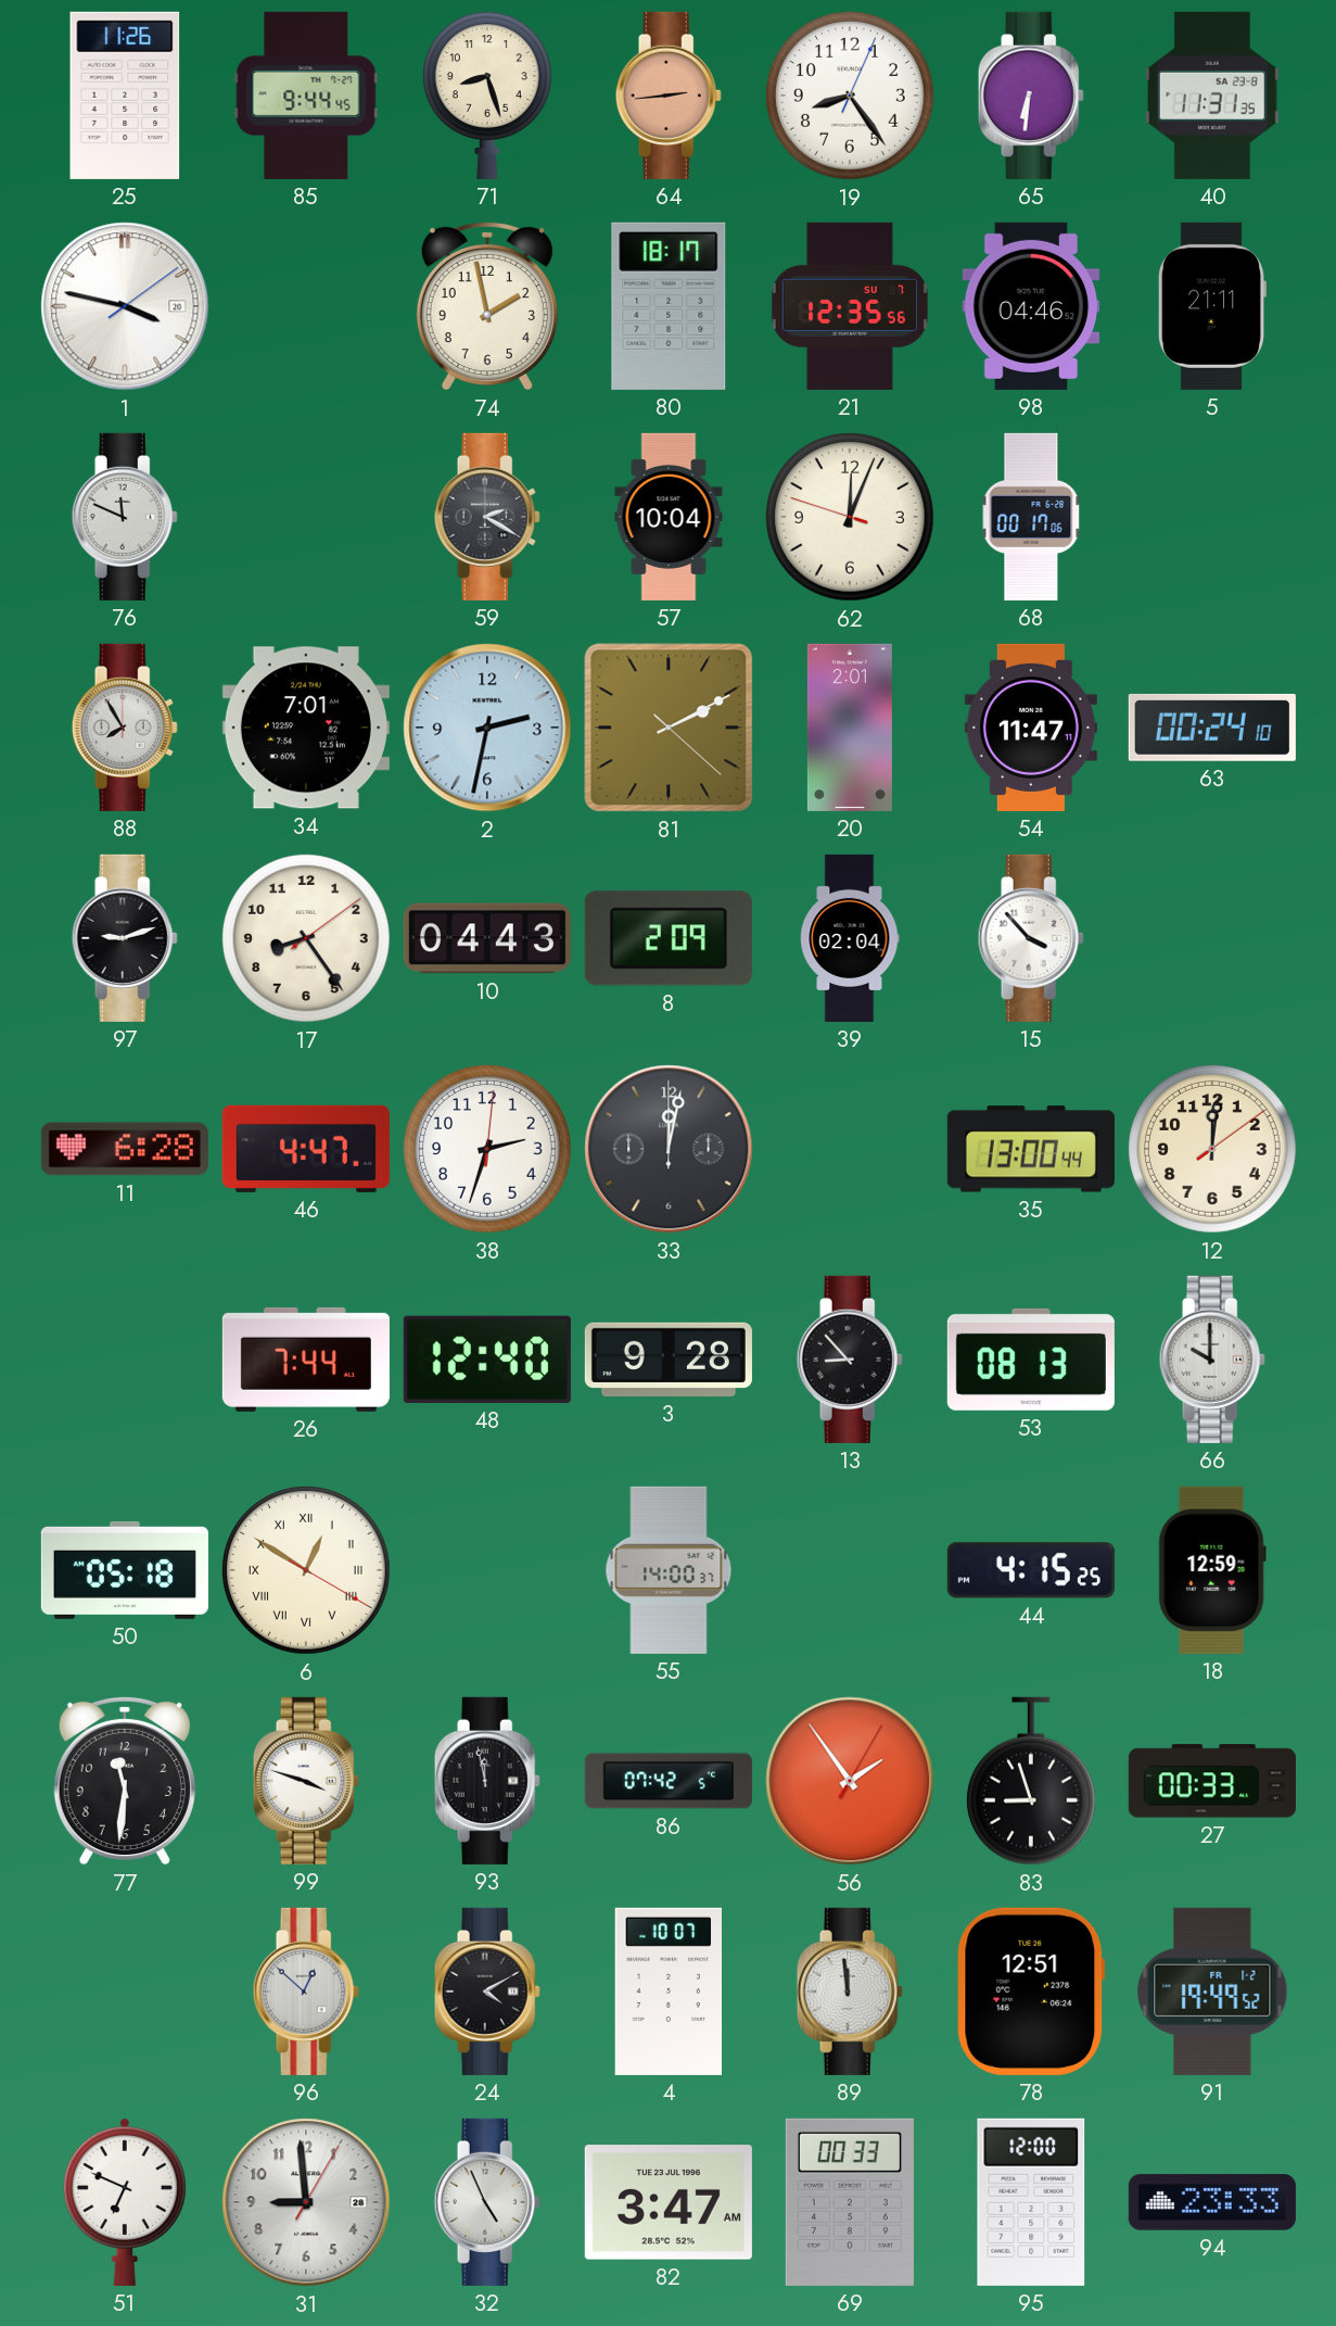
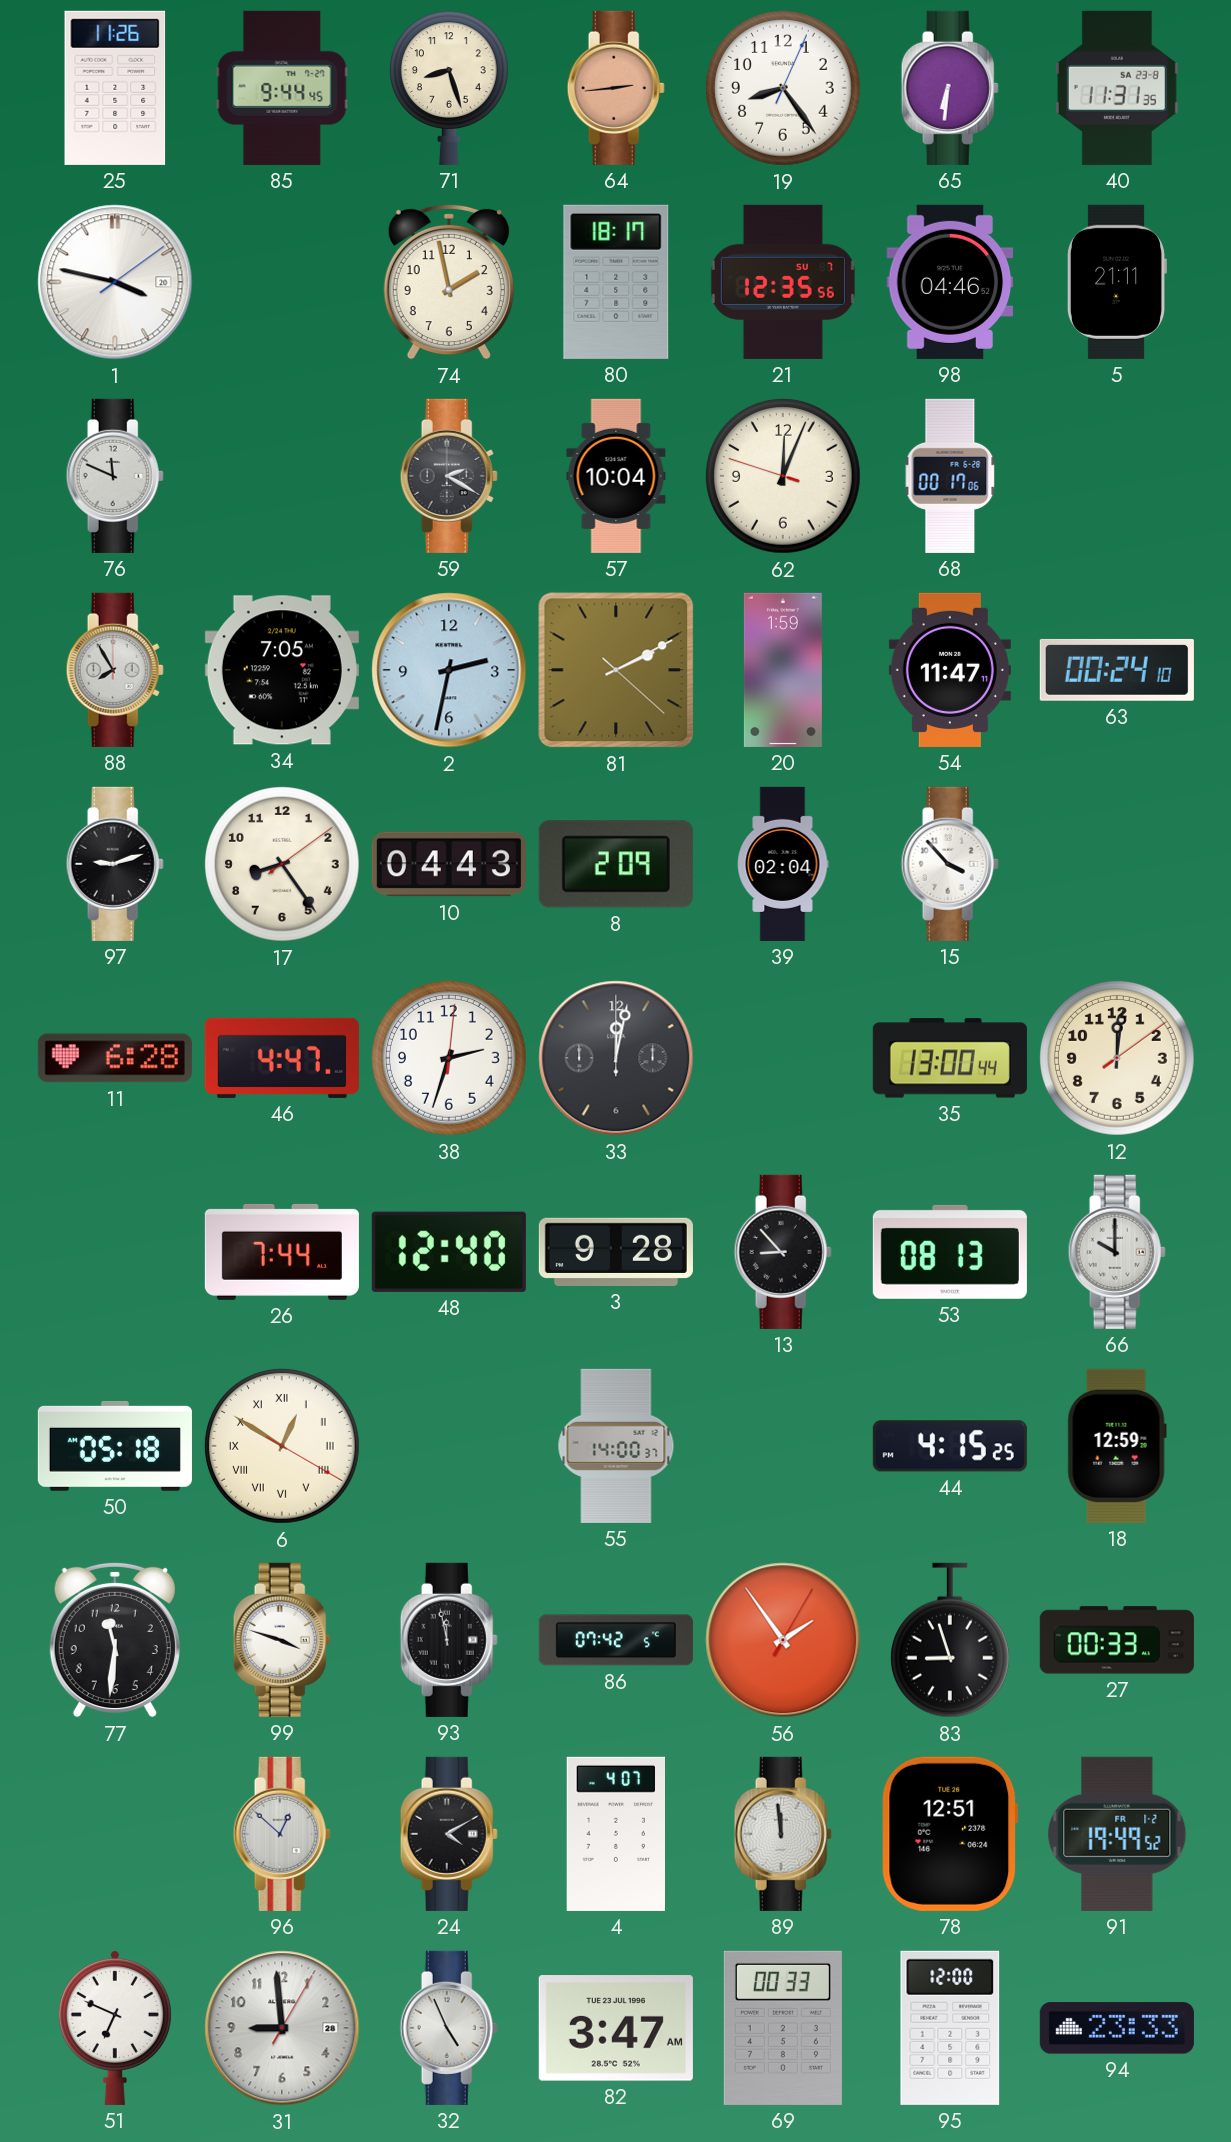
34: 7:01 -> 7:05 (282, 670)
20: 2:01 -> 1:59 (783, 670)
4: 10:07 -> 4:07 (615, 1834)
